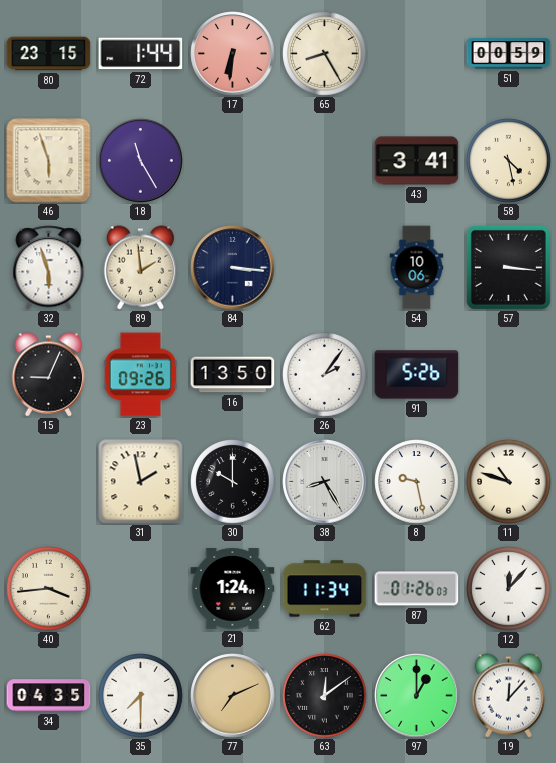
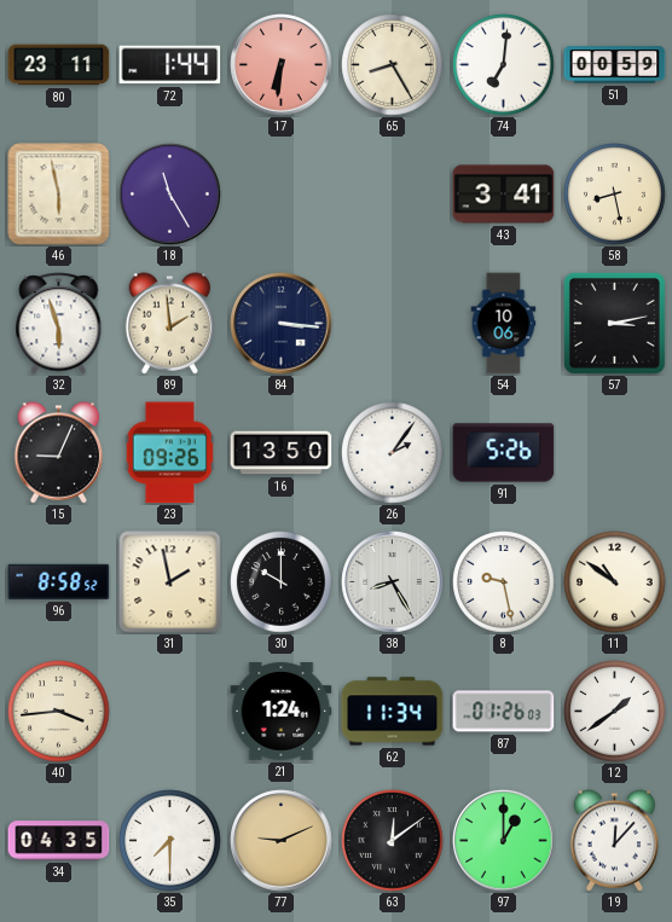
80: 23:15 -> 23:11 (59, 65)
74: none -> 7:01 (504, 65)
46: 5:57 -> 5:58 (59, 195)
58: 4:28 -> 8:28 (615, 195)
57: 3:16 -> 3:13 (614, 323)
96: none -> 8:58 (59, 581)
11: 10:48 -> 10:51 (615, 582)
12: 12:07 -> 1:39 (615, 712)
77: 7:11 -> 9:11 (282, 841)
